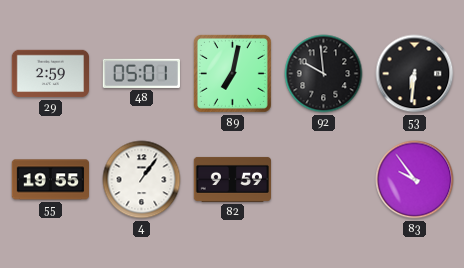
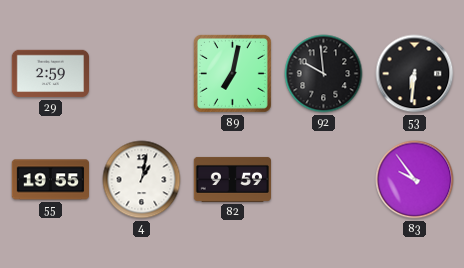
48: 05:01 -> none (141, 73)
4: 1:06 -> 1:02 (142, 180)
